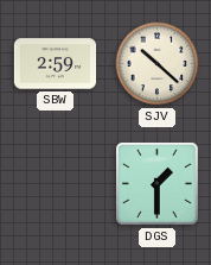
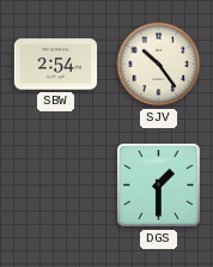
SBW: 2:59 -> 2:54 (56, 65)
SJV: 10:22 -> 10:24 (159, 65)
